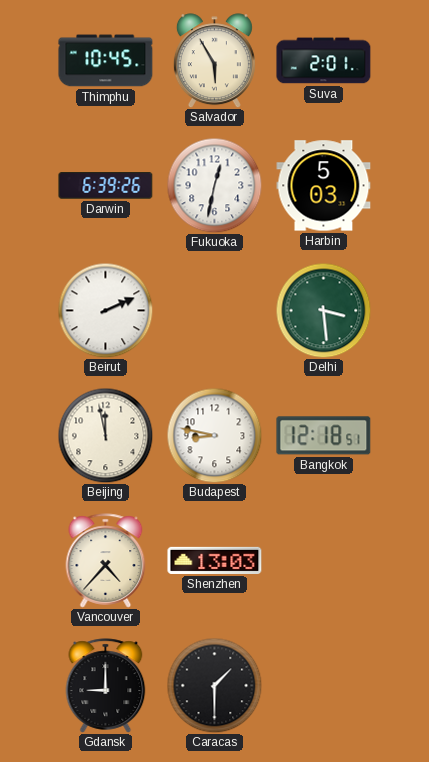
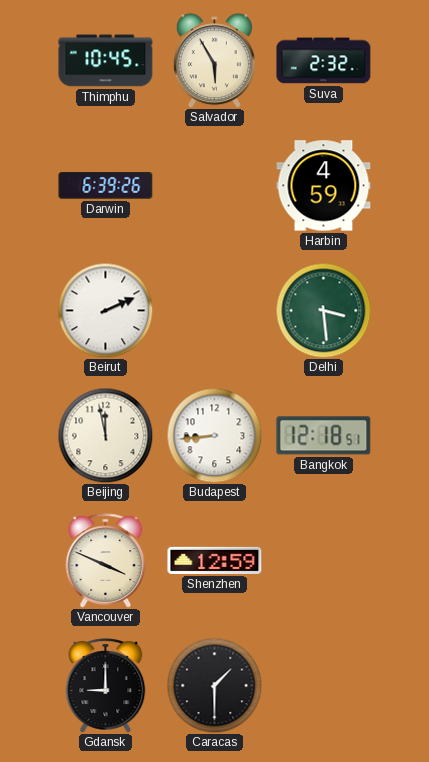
Suva: 2:01 -> 2:32 (324, 61)
Fukuoka: 12:32 -> none (214, 185)
Harbin: 5:03 -> 4:59 (324, 186)
Budapest: 8:47 -> 8:44 (214, 435)
Vancouver: 4:37 -> 3:49 (106, 561)
Shenzhen: 13:03 -> 12:59 (215, 560)
